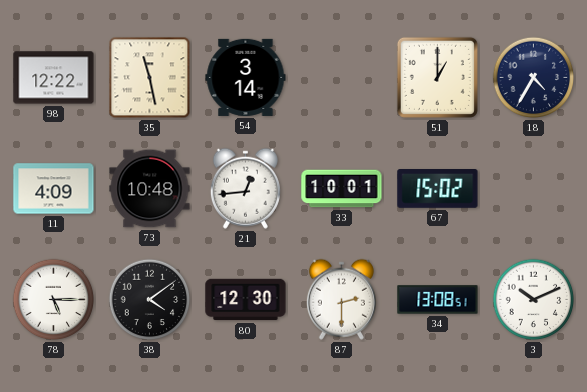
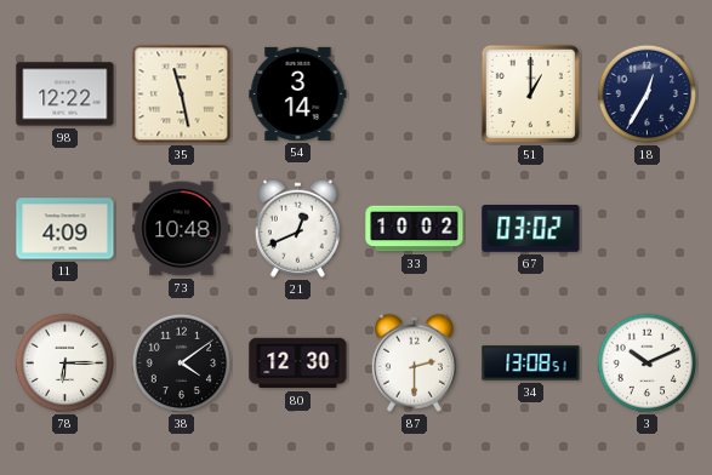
18: 4:35 -> 12:35 (648, 95)
21: 12:44 -> 12:41 (297, 228)
33: 10:01 -> 10:02 (415, 229)
67: 15:02 -> 03:02 (531, 229)
78: 5:15 -> 6:15 (65, 364)
